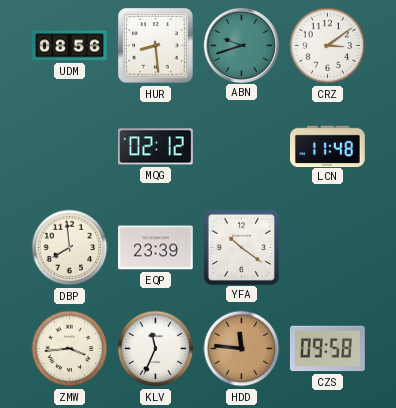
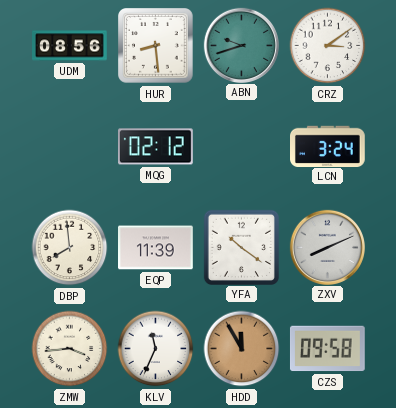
LCN: 11:48 -> 3:24 (328, 146)
EQP: 23:39 -> 11:39 (156, 248)
ZXV: none -> 8:11 (327, 247)
HDD: 11:46 -> 11:55 (242, 349)
